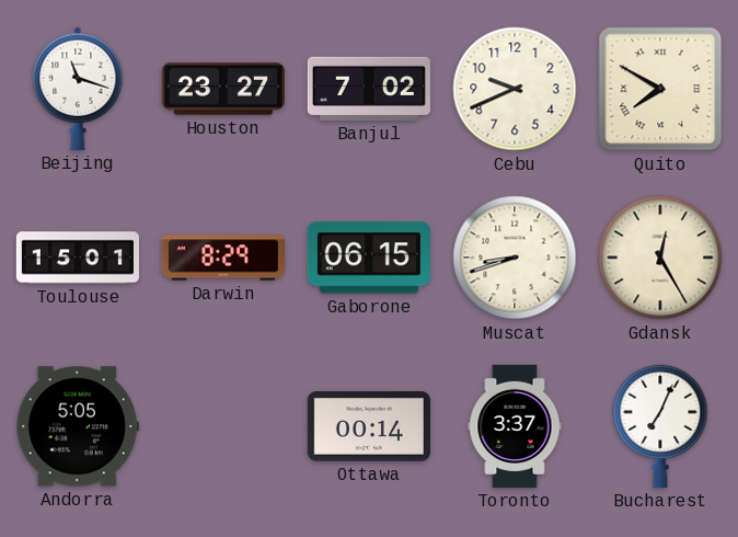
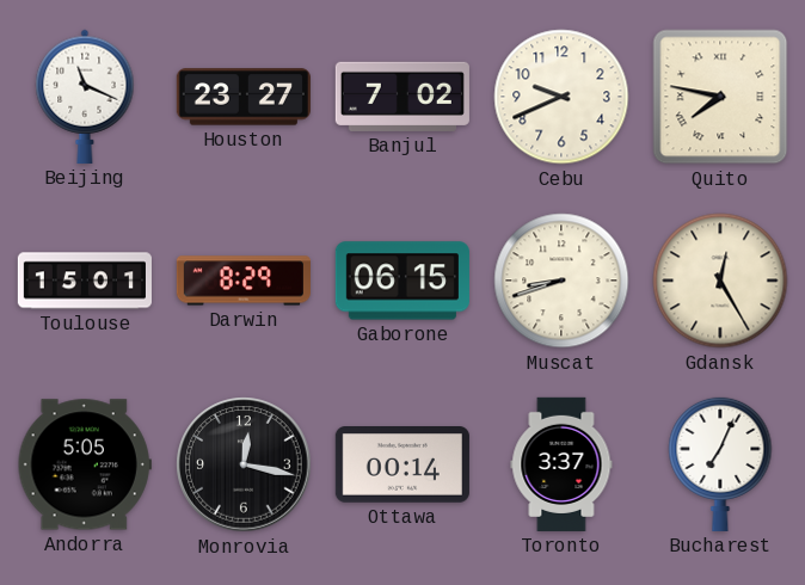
Beijing: 11:18 -> 11:19 (85, 97)
Quito: 7:50 -> 7:47 (720, 97)
Monrovia: none -> 12:17 (244, 464)
